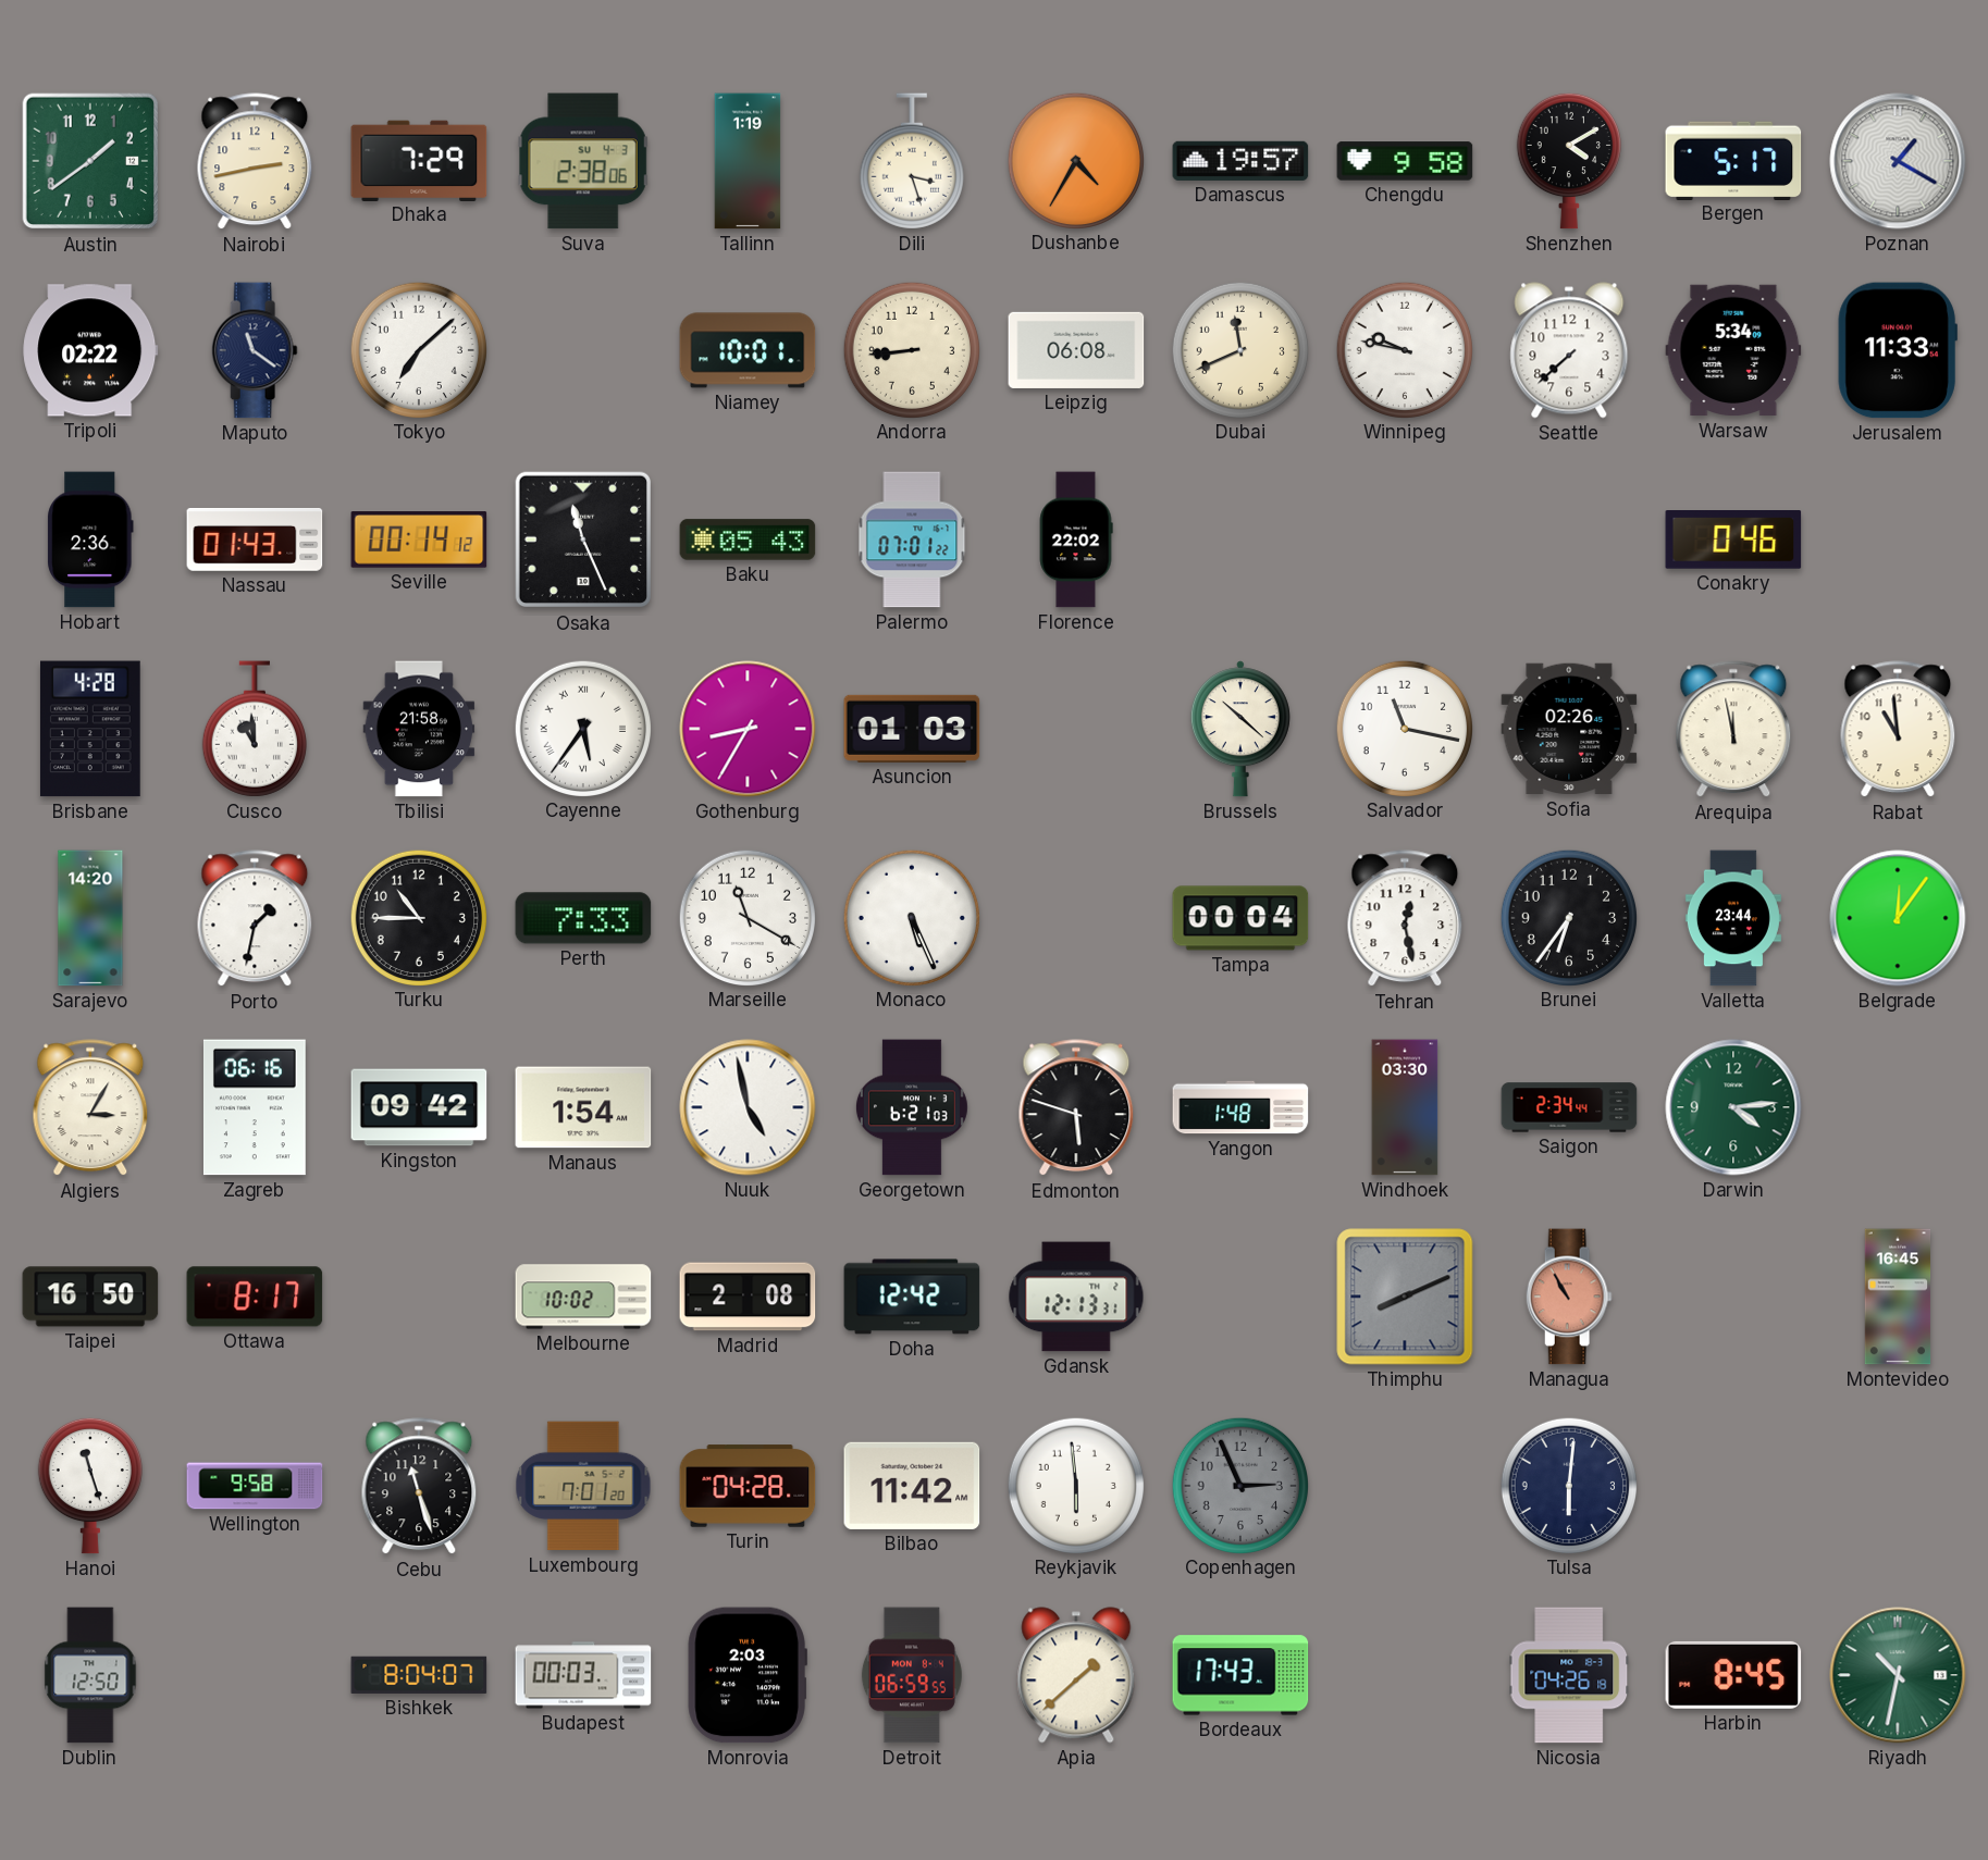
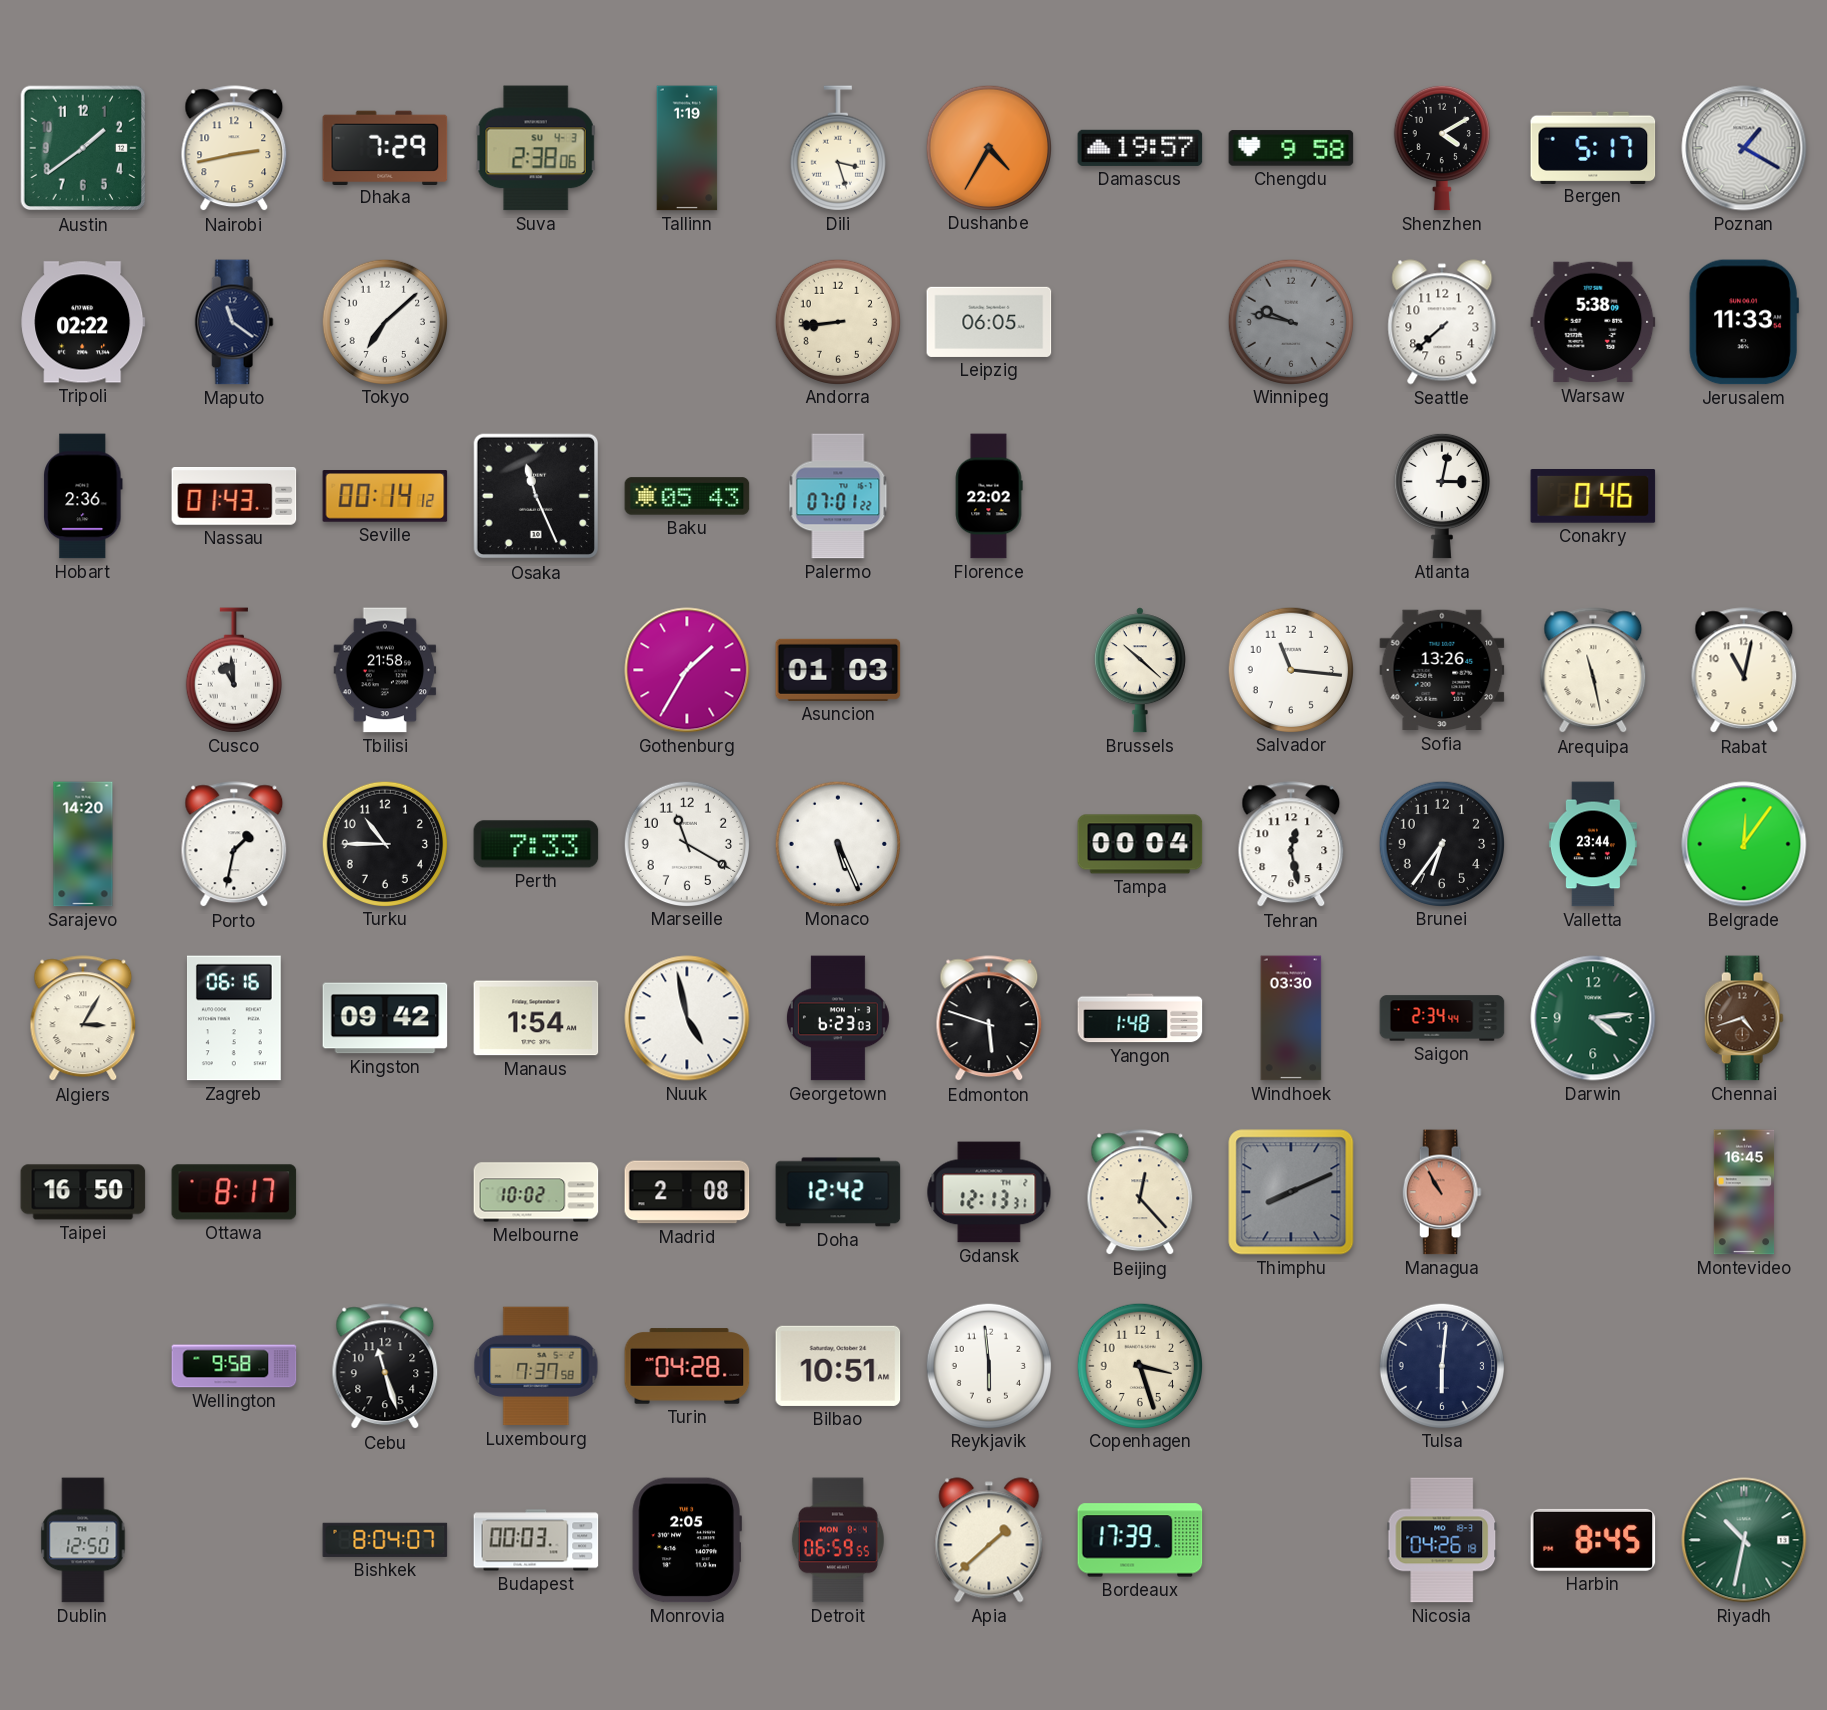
Niamey: 10:01 -> none (748, 350)
Leipzig: 06:08 -> 06:05 (989, 322)
Dubai: 11:41 -> none (1239, 349)
Winnipeg dial: white -> grey (1290, 321)
Warsaw: 5:34 -> 5:38 (1593, 322)
Atlanta: none -> 3:02 (1442, 496)
Brisbane: 4:28 -> none (90, 729)
Cayenne: 5:36 -> none (582, 728)
Gothenburg: 8:35 -> 1:35 (687, 670)
Salvador: 11:17 -> 11:16 (1290, 669)
Sofia: 02:26 -> 13:26 (1442, 670)
Arequipa: 11:58 -> 11:28 (1593, 671)
Rabat: 10:59 -> 11:02 (1744, 671)
Georgetown: 6:21 -> 6:23 (838, 1018)
Chennai: none -> 4:42 (1744, 1018)
Beijing: none -> 12:23 (1140, 1193)
Hanoi: 11:27 -> none (90, 1486)
Luxembourg: 7:01 -> 7:37 (536, 1366)
Bilbao: 11:42 -> 10:51 (838, 1366)
Copenhagen: 2:56 -> 3:27 (1139, 1365)
Copenhagen dial: grey -> cream (1139, 1365)
Monrovia: 2:03 -> 2:05 (687, 1540)
Bordeaux: 17:43 -> 17:39 (1140, 1540)
